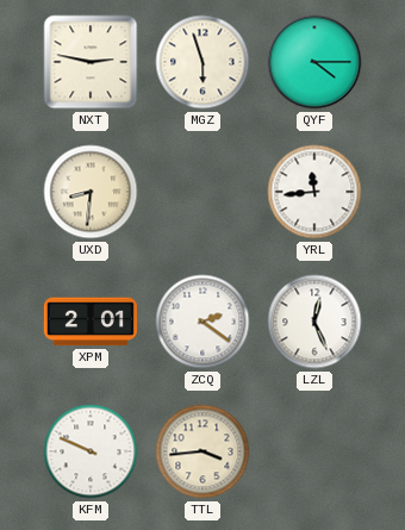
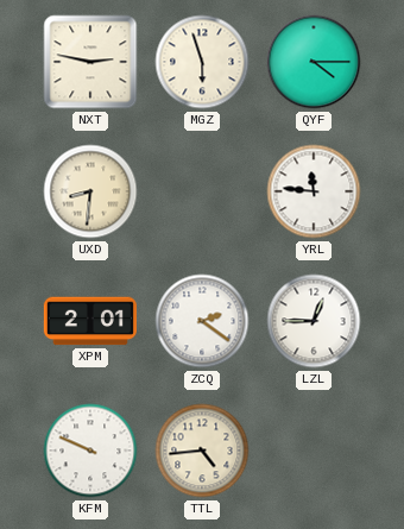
YRL: 11:44 -> 11:46 (314, 191)
LZL: 12:26 -> 12:45 (314, 321)
TTL: 3:44 -> 4:44 (202, 451)
